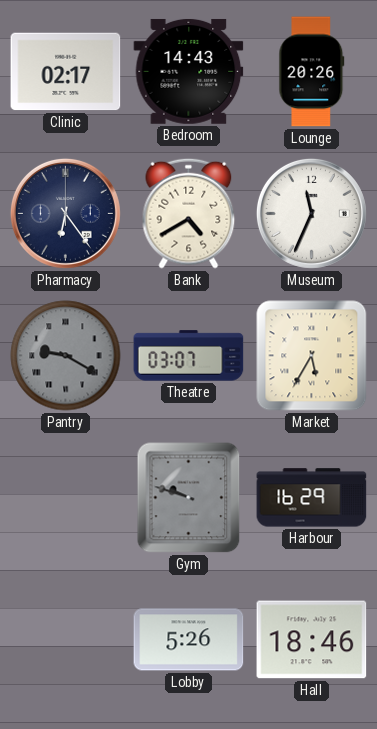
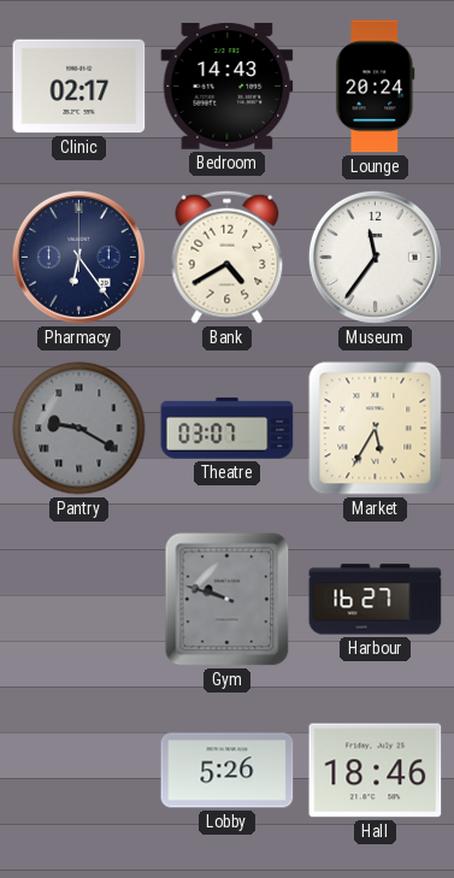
Lounge: 20:26 -> 20:24 (376, 87)
Museum: 11:34 -> 11:36 (375, 257)
Harbour: 16:29 -> 16:27 (376, 600)
